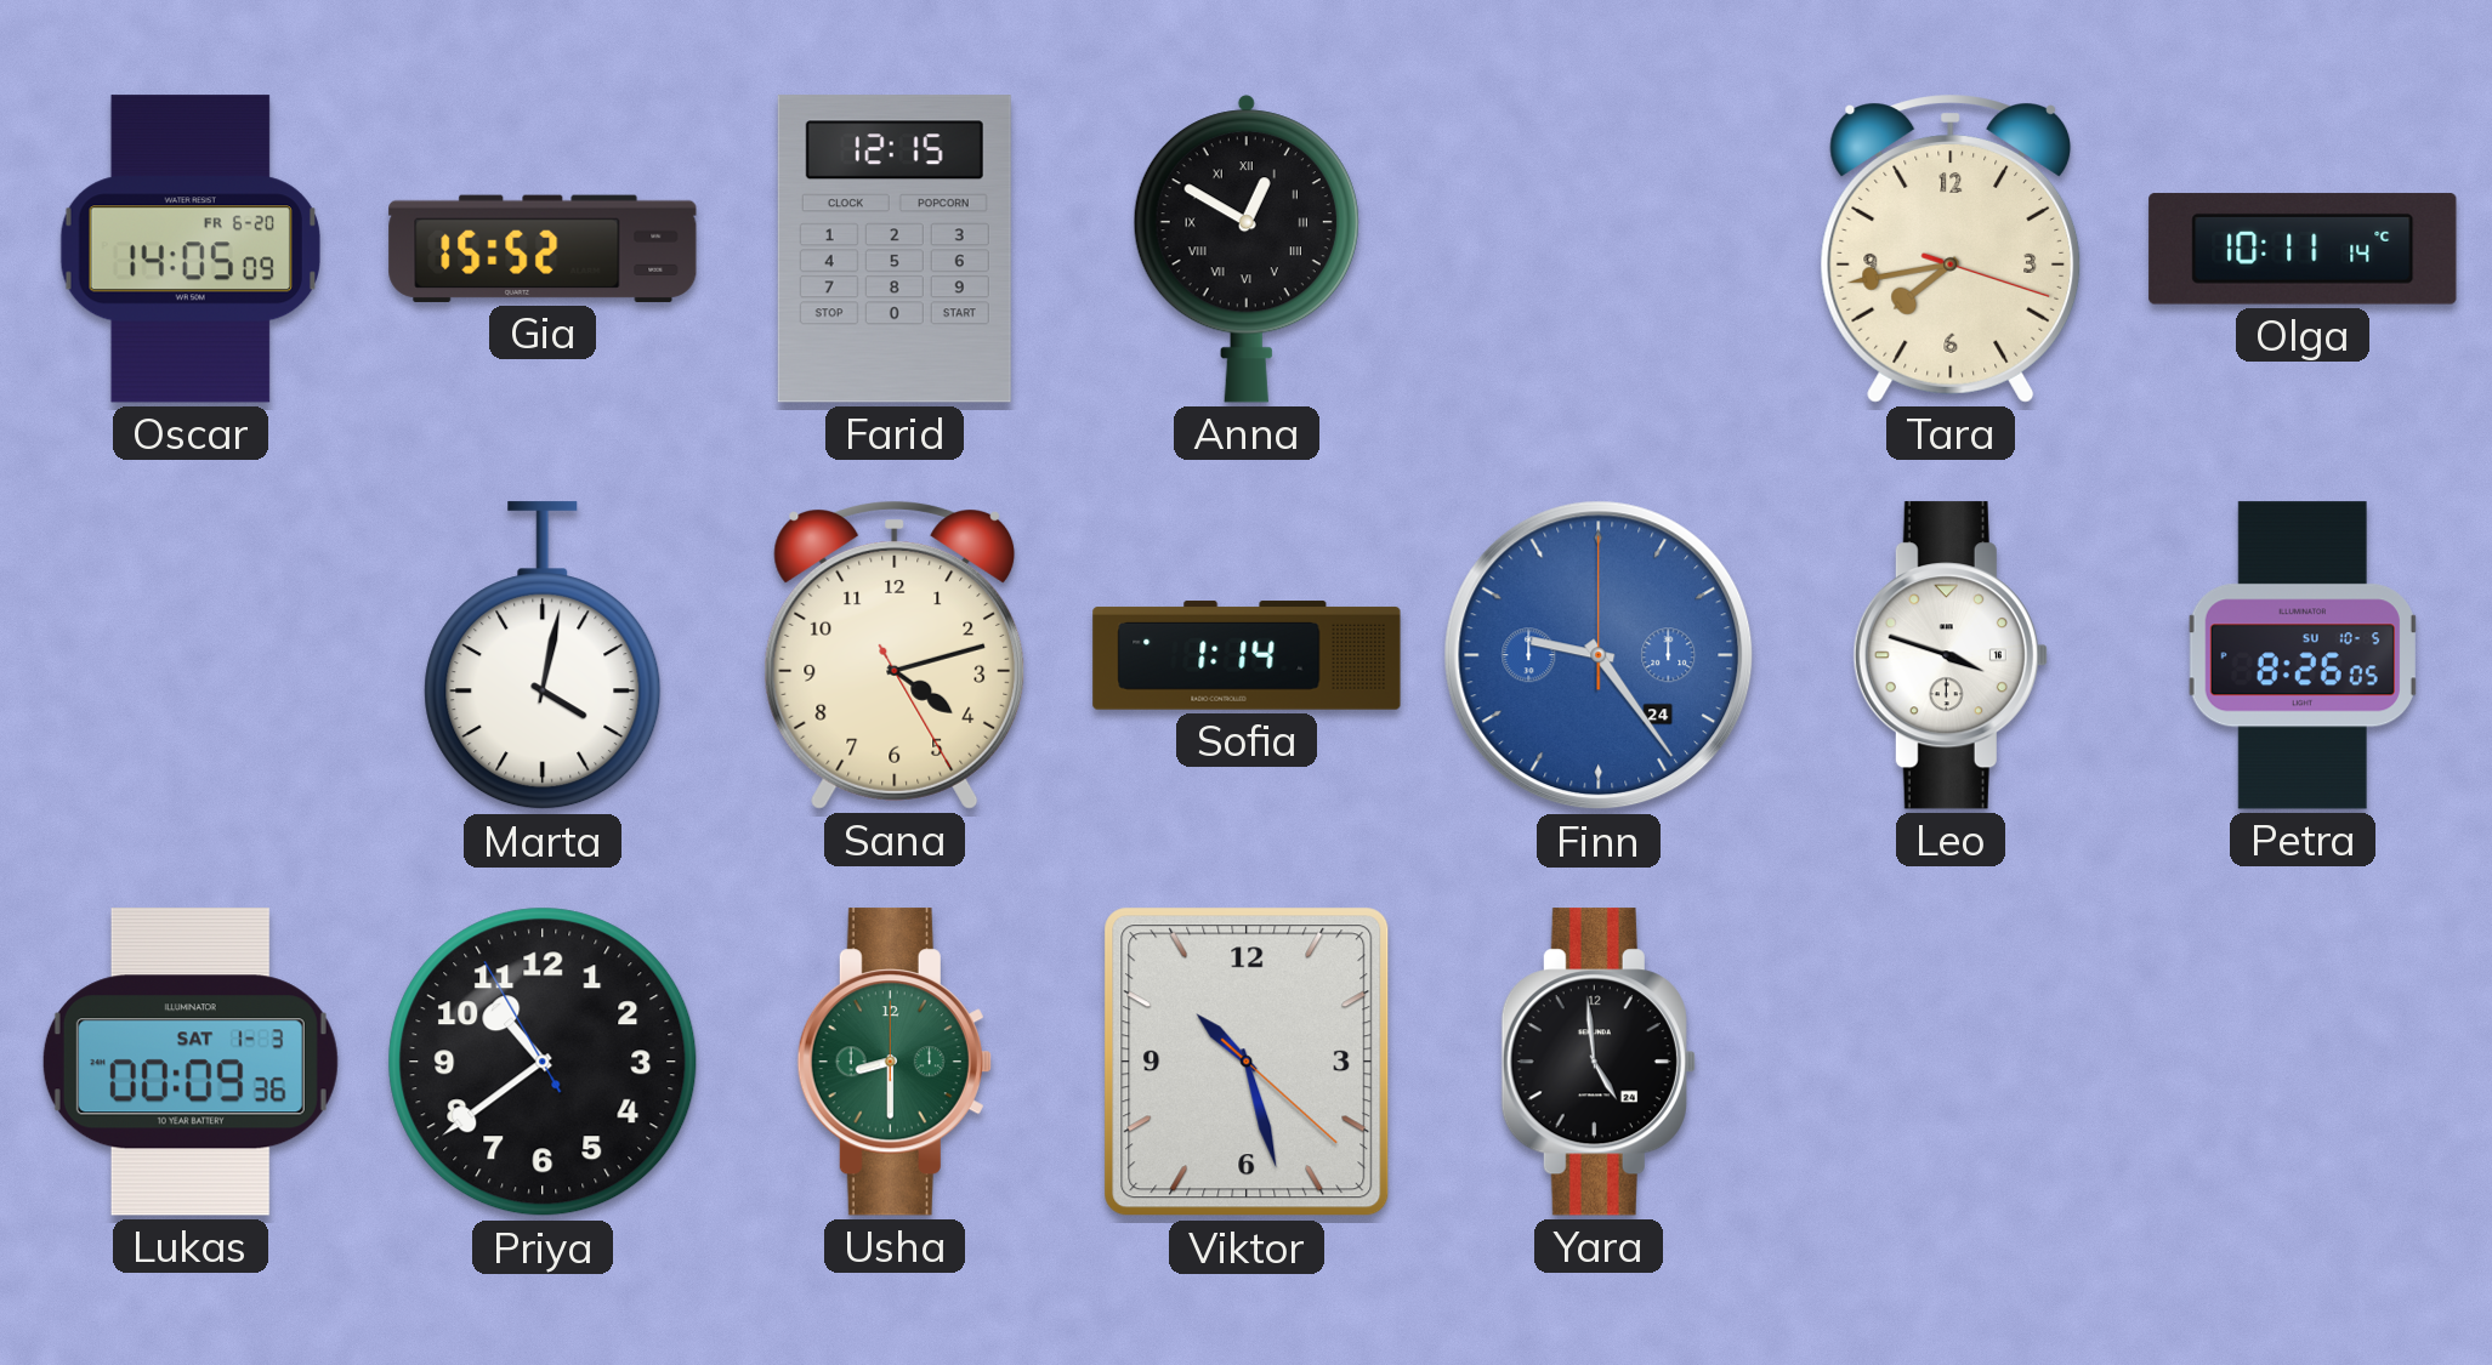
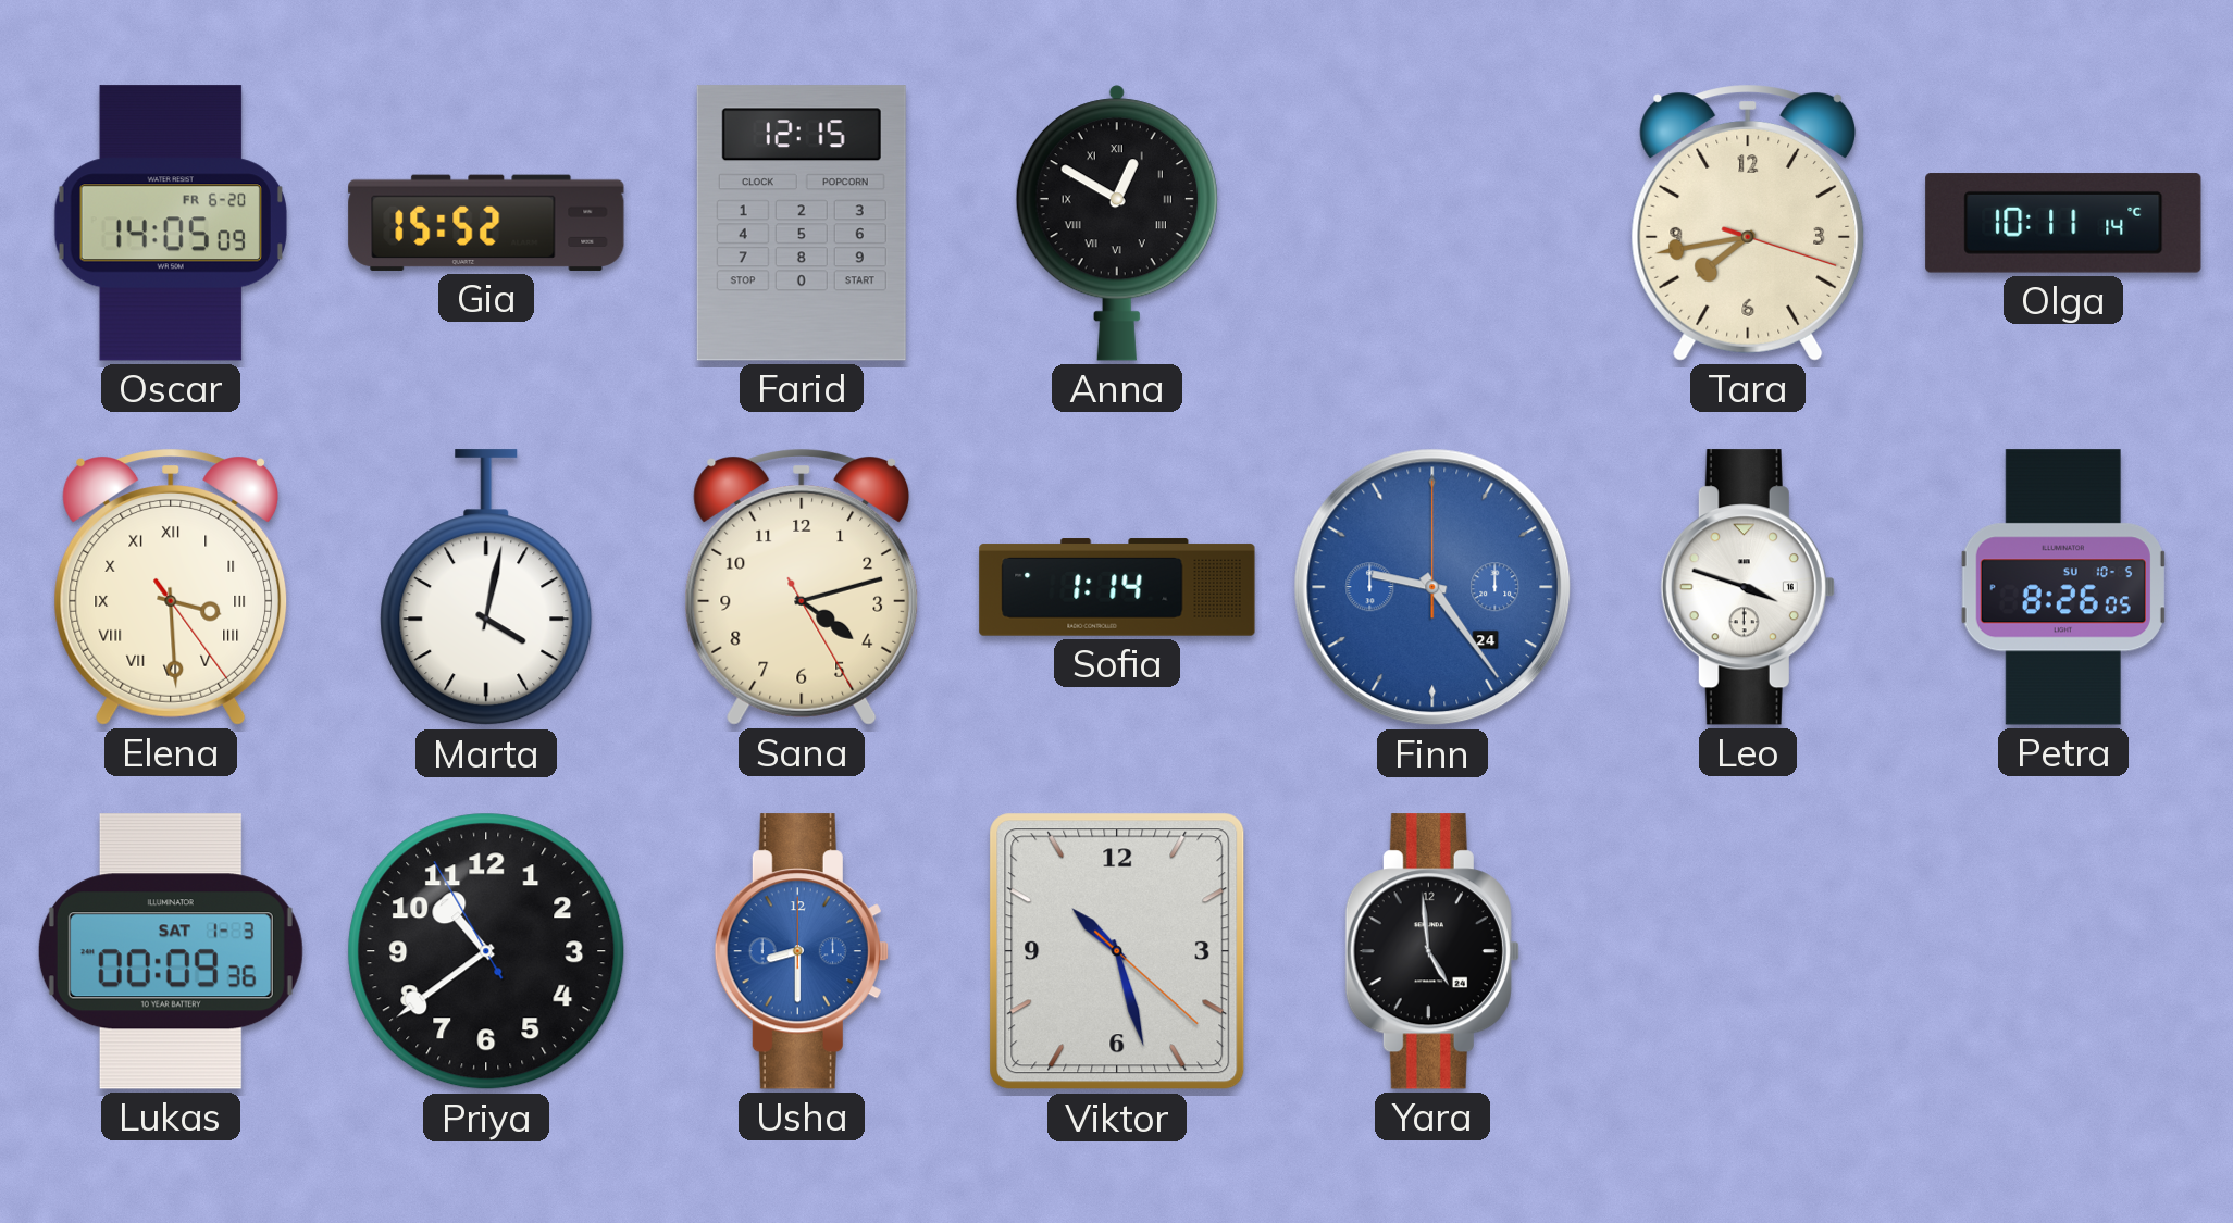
Elena: none -> 3:29 (171, 587)
Usha dial: green -> blue (802, 951)
